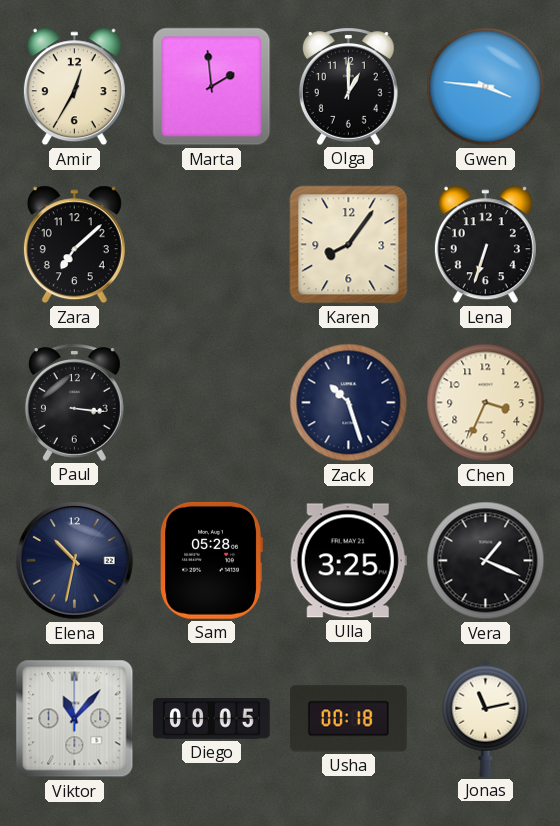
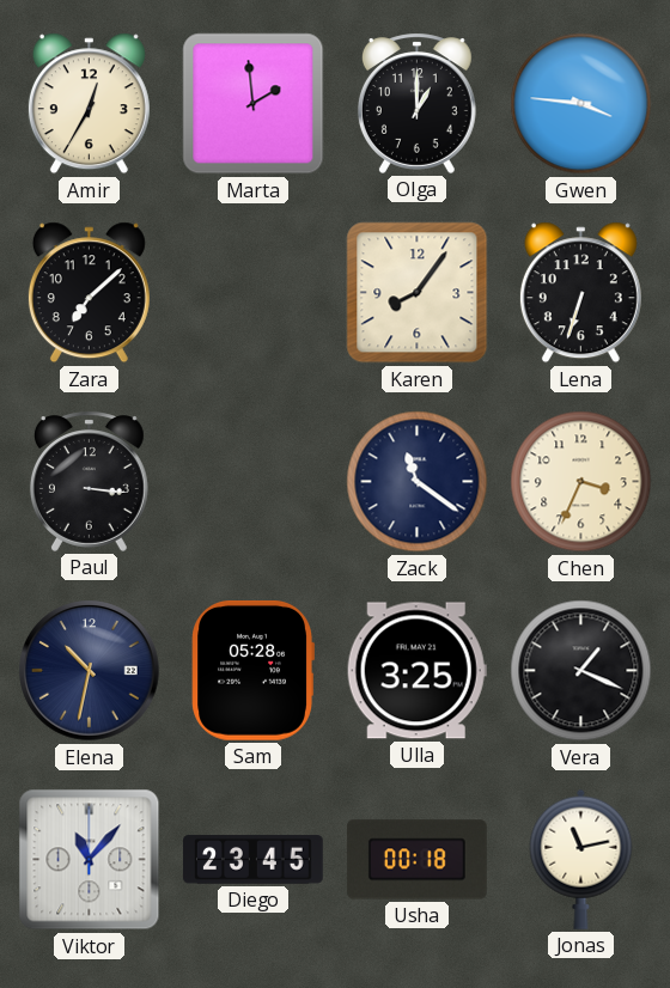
Zack: 10:27 -> 11:21 (418, 482)
Diego: 00:05 -> 23:45 (254, 860)
